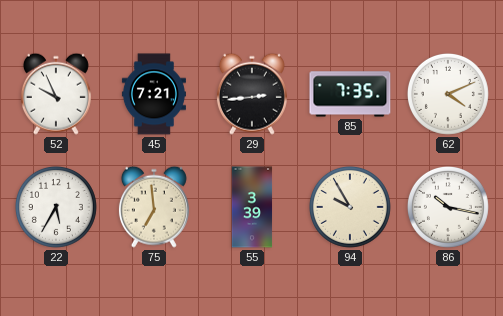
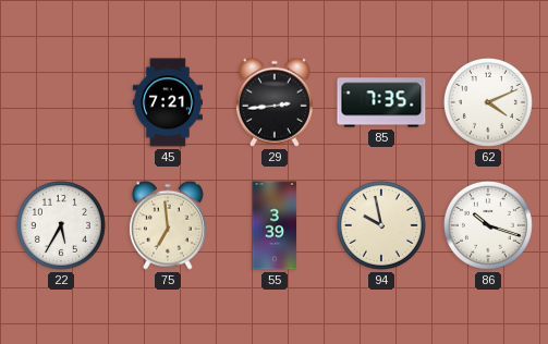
52: 9:56 -> none (56, 94)
94: 9:55 -> 9:58 (381, 225)
86: 10:17 -> 10:18 (488, 225)
